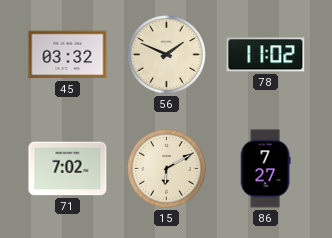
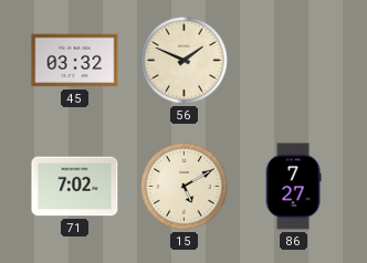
78: 11:02 -> none (266, 55)
15: 6:10 -> 5:10 (185, 187)
